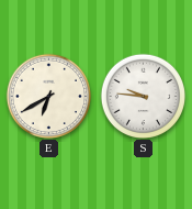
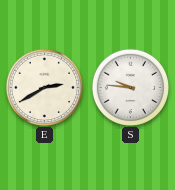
E: 6:40 -> 2:40 (45, 87)
